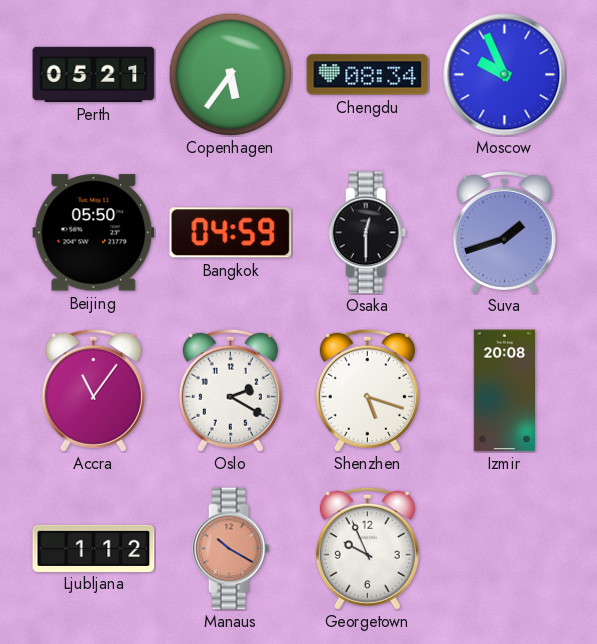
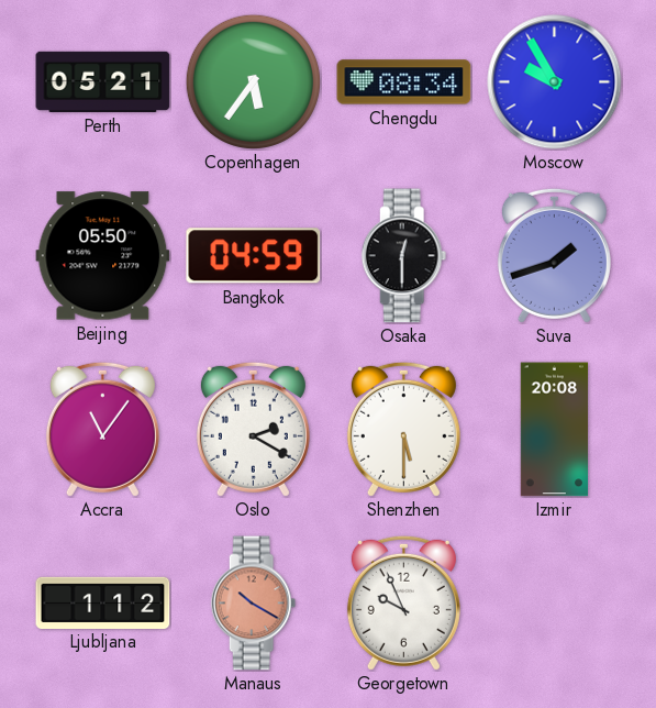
Moscow: 9:56 -> 9:55 (555, 82)
Shenzhen: 5:18 -> 5:30 (403, 429)
